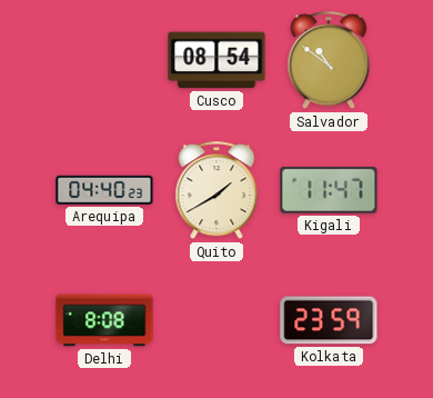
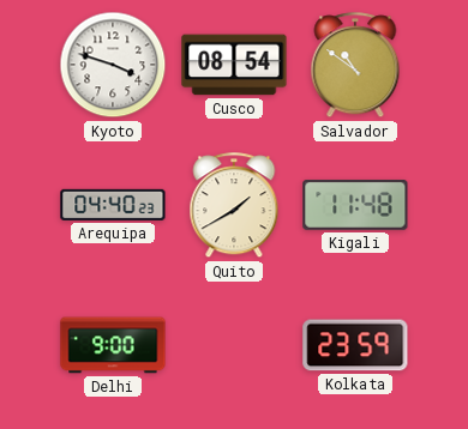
Kyoto: none -> 3:48 (113, 65)
Kigali: 11:47 -> 11:48 (355, 205)
Delhi: 8:08 -> 9:00 (113, 345)
